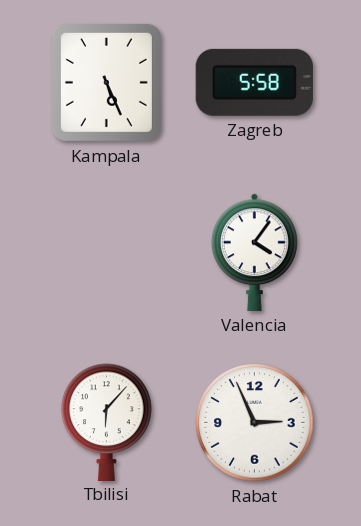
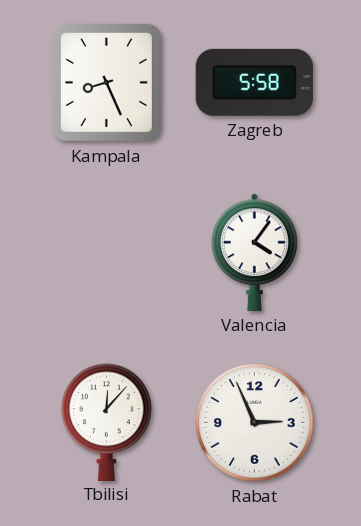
Kampala: 5:26 -> 8:26 (106, 82)
Tbilisi: 6:07 -> 12:07 (107, 422)
